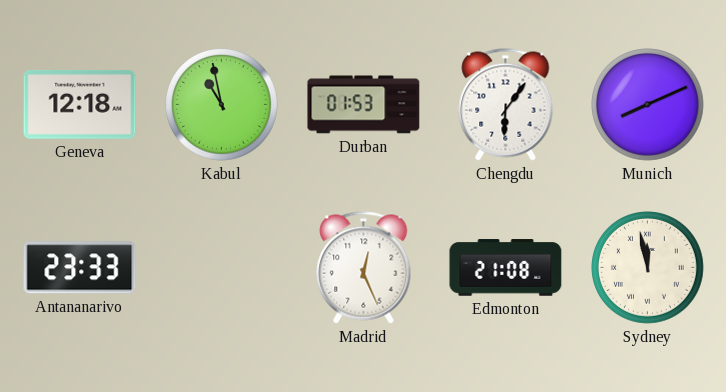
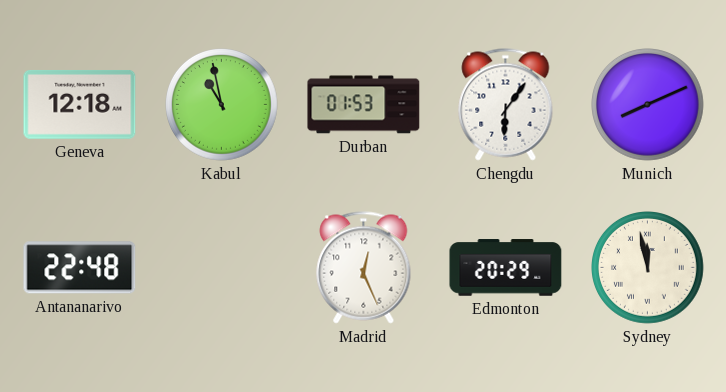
Antananarivo: 23:33 -> 22:48 (80, 268)
Edmonton: 21:08 -> 20:29 (506, 268)
